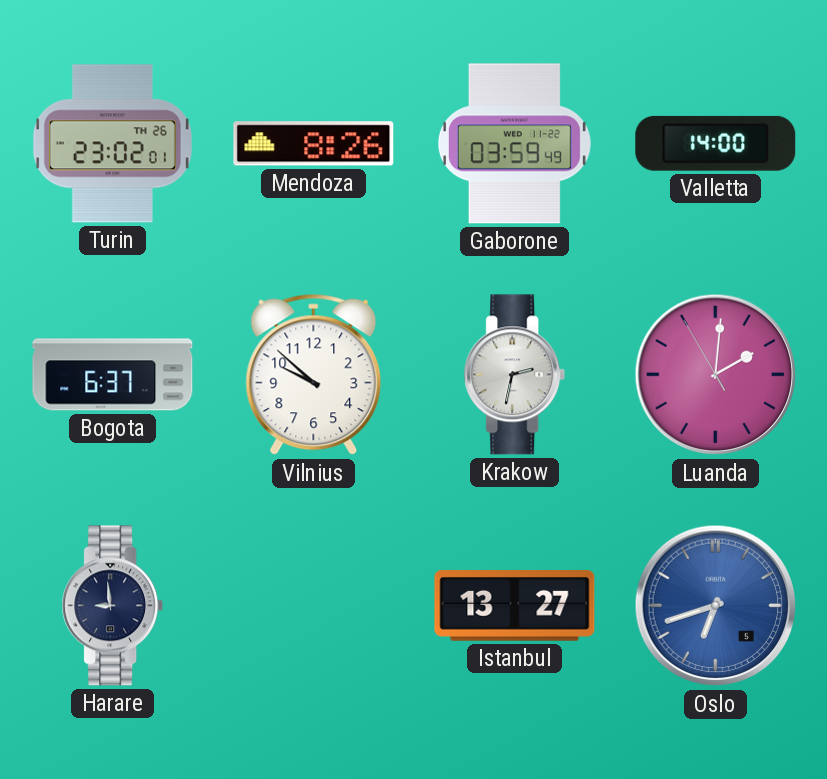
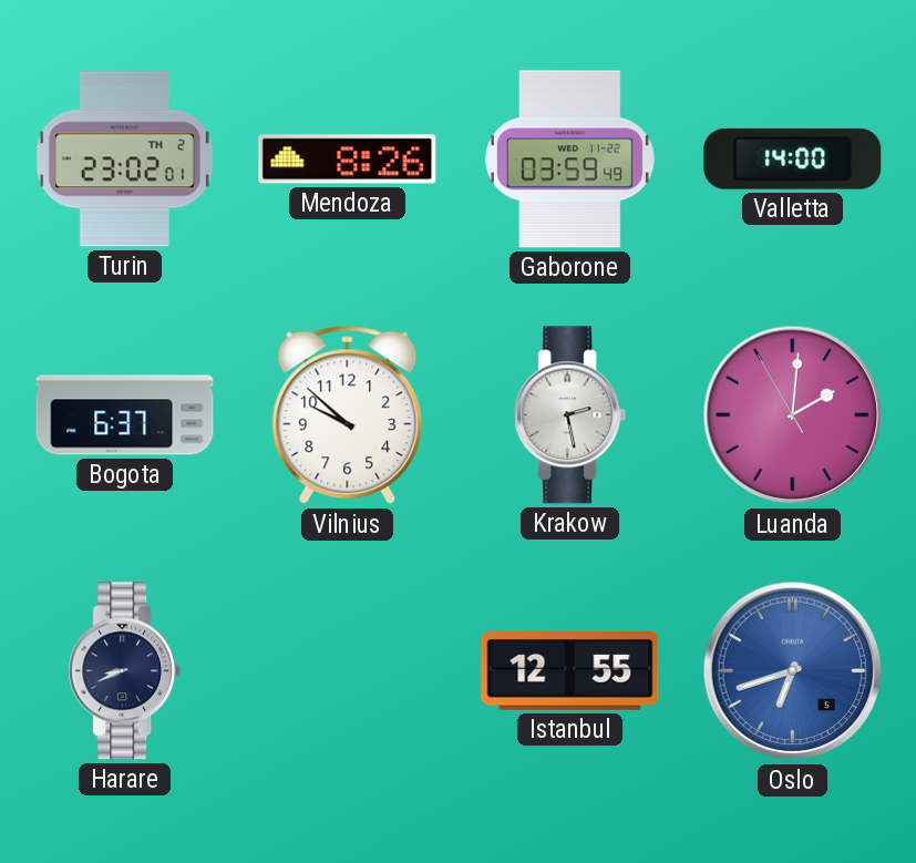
Turin date: TH 26 -> TH 2 (124, 160)
Krakow: 2:32 -> 2:28 (570, 415)
Harare: 8:59 -> 8:41 (125, 671)
Istanbul: 13:27 -> 12:55 (570, 671)
